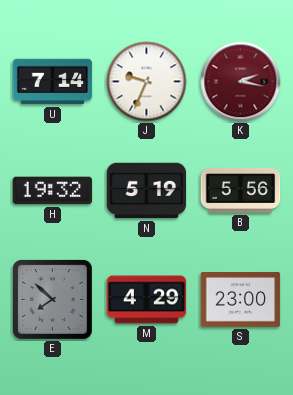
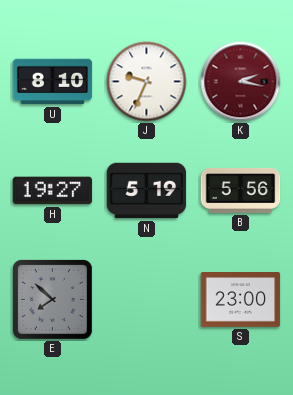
U: 7:14 -> 8:10 (53, 82)
H: 19:32 -> 19:27 (53, 191)
M: 4:29 -> none (147, 300)
